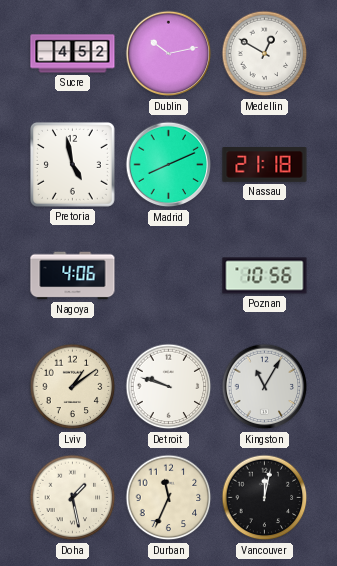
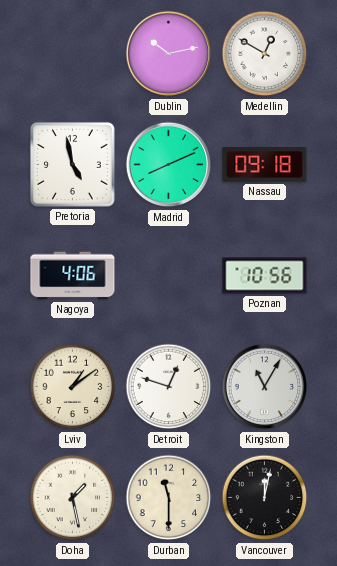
Sucre: 4:52 -> none (73, 54)
Nassau: 21:18 -> 09:18 (265, 165)
Detroit: 9:48 -> 12:48 (169, 387)
Durban: 11:34 -> 11:30 (169, 498)
